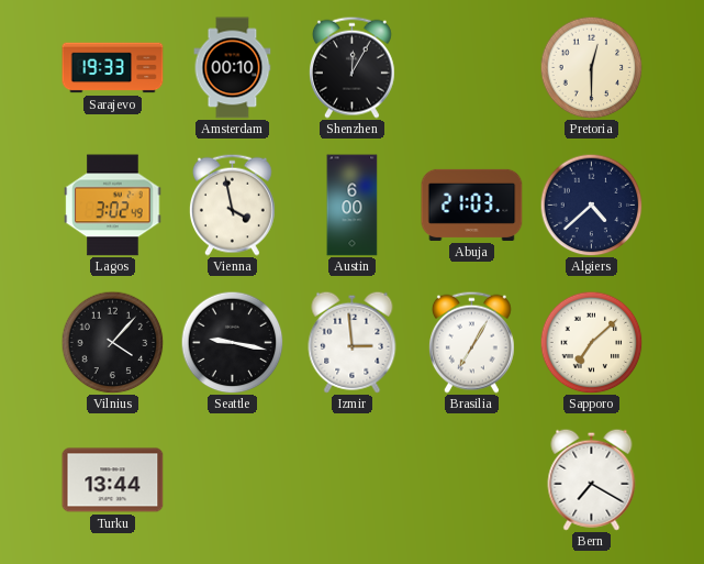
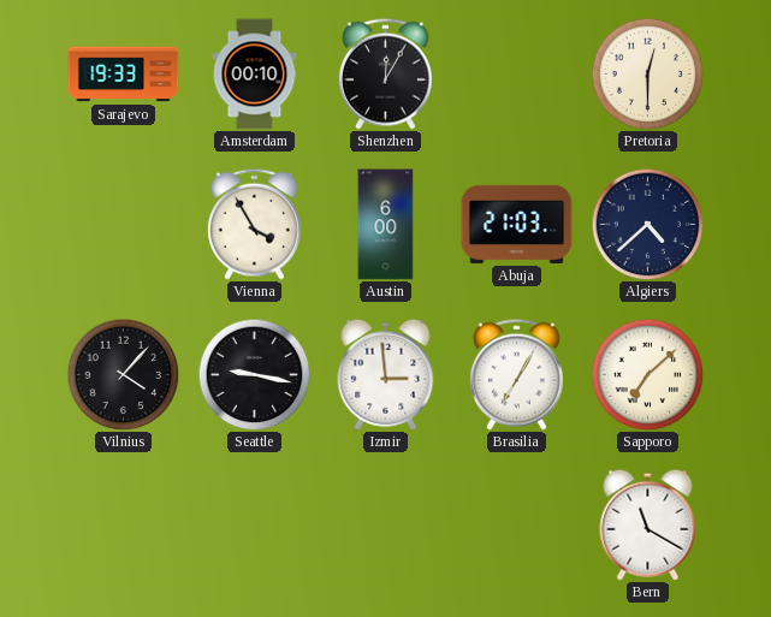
Lagos: 3:02 -> none (113, 206)
Vienna: 3:58 -> 3:55 (254, 224)
Turku: 13:44 -> none (113, 480)
Bern: 7:20 -> 11:20 (648, 524)
